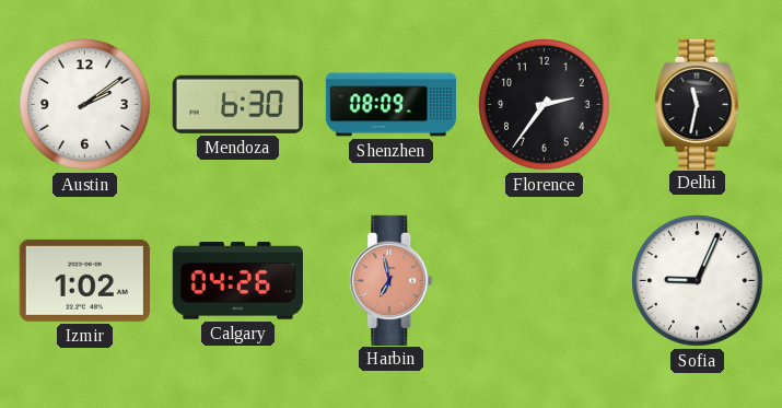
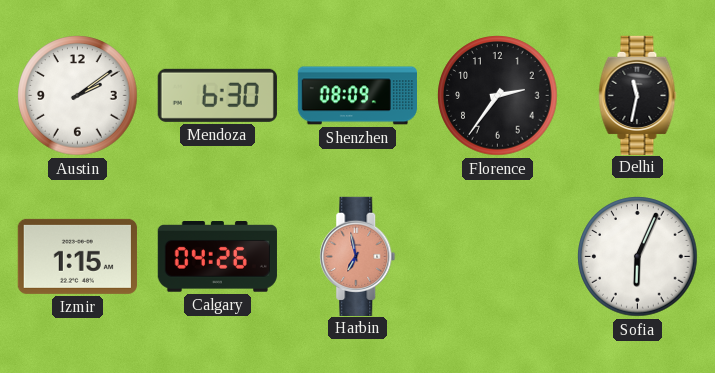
Izmir: 1:02 -> 1:15 (77, 256)
Sofia: 9:04 -> 6:04 (638, 257)
